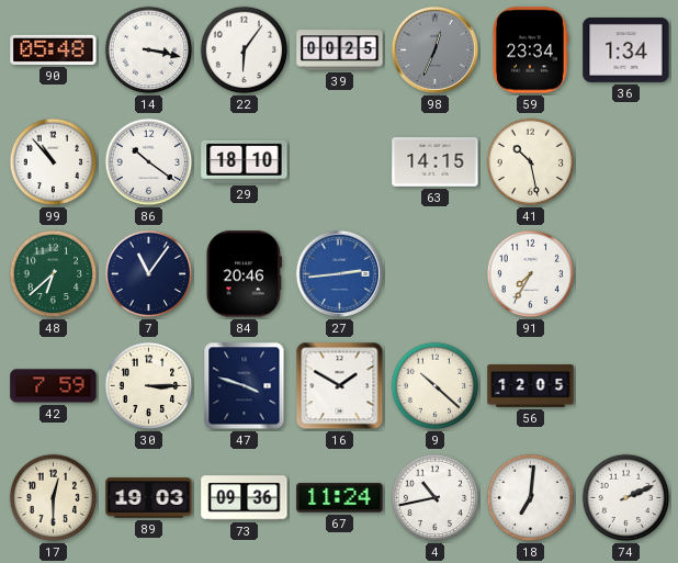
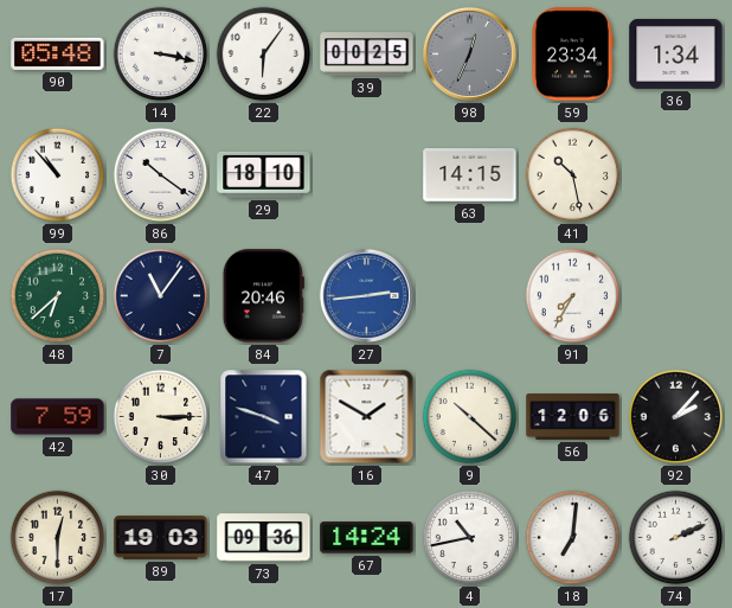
56: 12:05 -> 12:06 (573, 417)
92: none -> 2:07 (676, 417)
67: 11:24 -> 14:24 (367, 538)
